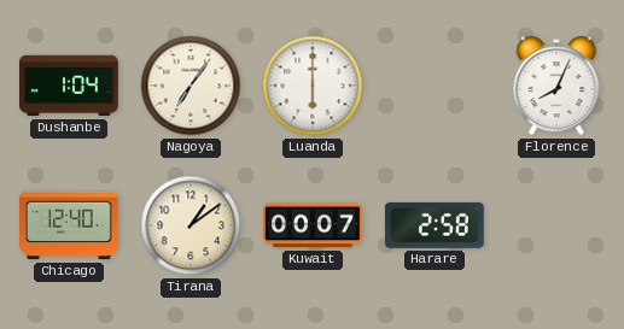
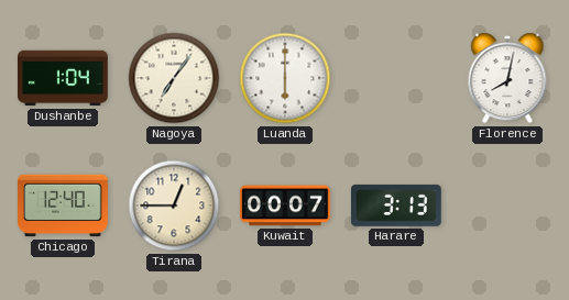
Florence: 8:04 -> 8:02 (507, 78)
Tirana: 1:09 -> 12:45 (174, 205)
Harare: 2:58 -> 3:13 (396, 205)
